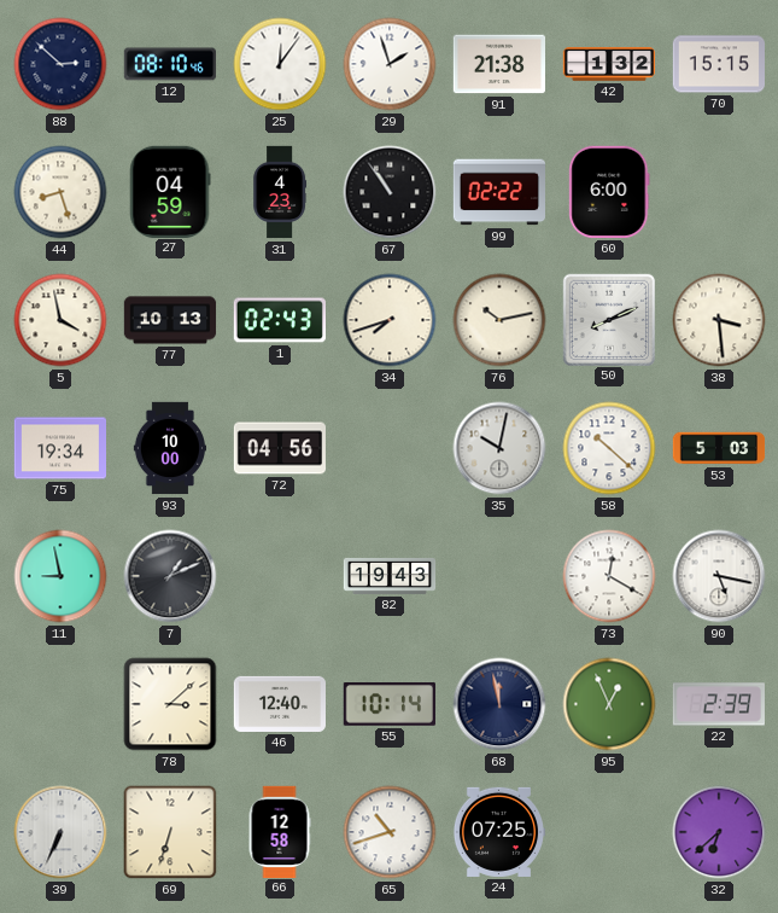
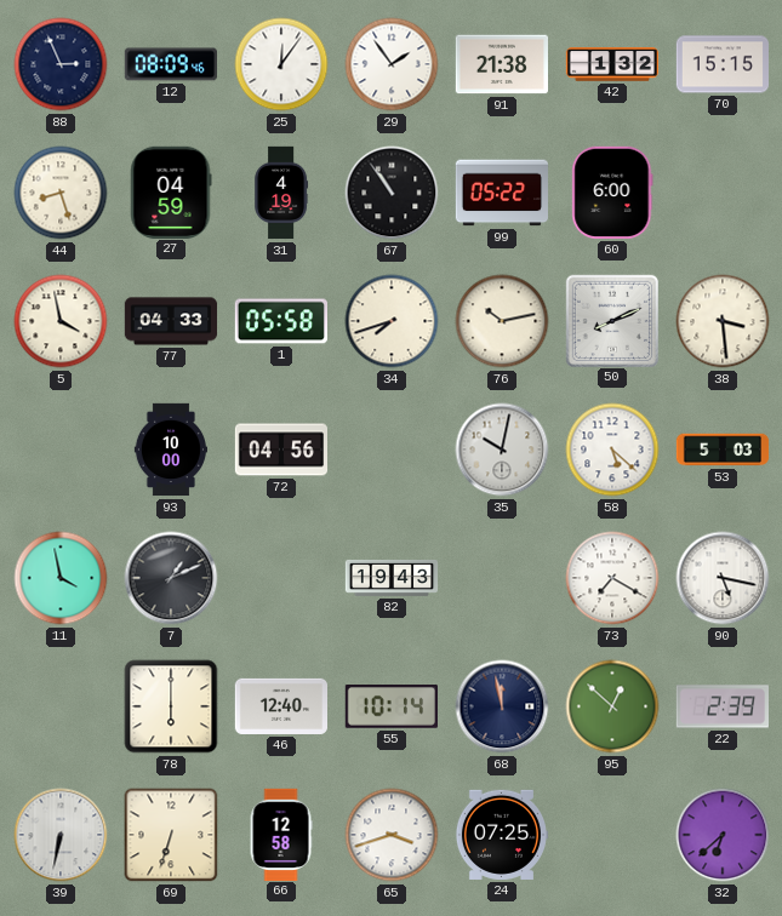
88: 2:52 -> 2:56 (61, 64)
12: 08:10 -> 08:09 (170, 64)
29: 1:57 -> 1:54 (392, 64)
31: 4:23 -> 4:19 (281, 193)
99: 02:22 -> 05:22 (501, 193)
77: 10:13 -> 04:33 (171, 321)
1: 02:43 -> 05:58 (280, 321)
75: 19:34 -> none (59, 448)
58: 10:22 -> 5:22 (612, 450)
11: 8:58 -> 3:58 (61, 578)
73: 12:20 -> 7:20 (612, 578)
78: 3:08 -> 6:00 (171, 706)
95: 12:56 -> 12:52 (612, 706)
39: 6:34 -> 6:32 (61, 835)
65: 10:42 -> 3:42 (392, 835)
